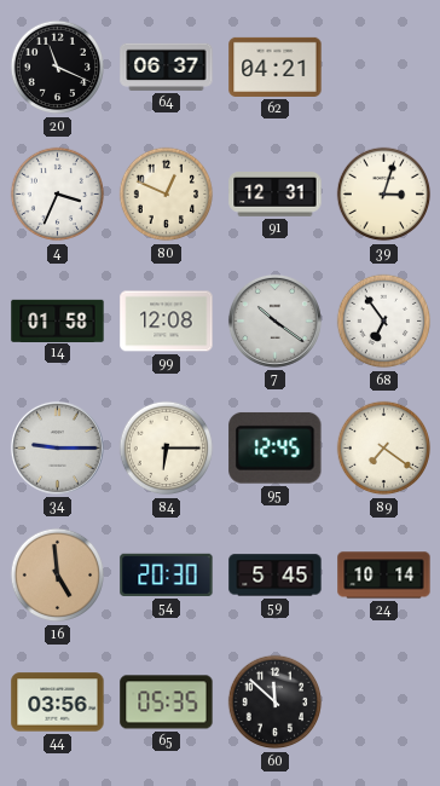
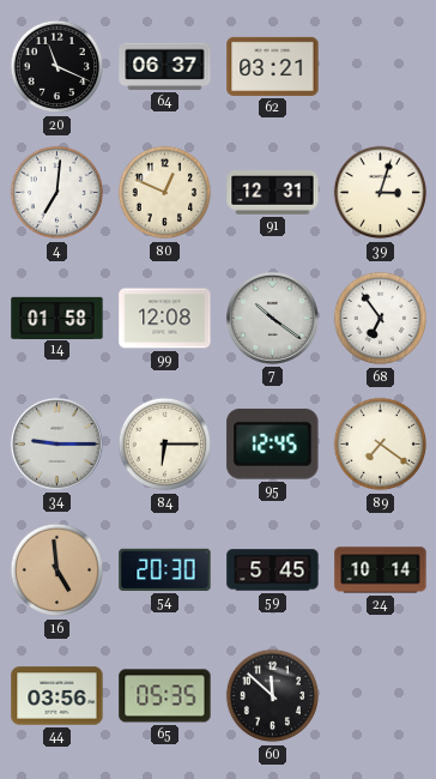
62: 04:21 -> 03:21 (273, 66)
4: 3:34 -> 7:01 (57, 193)
